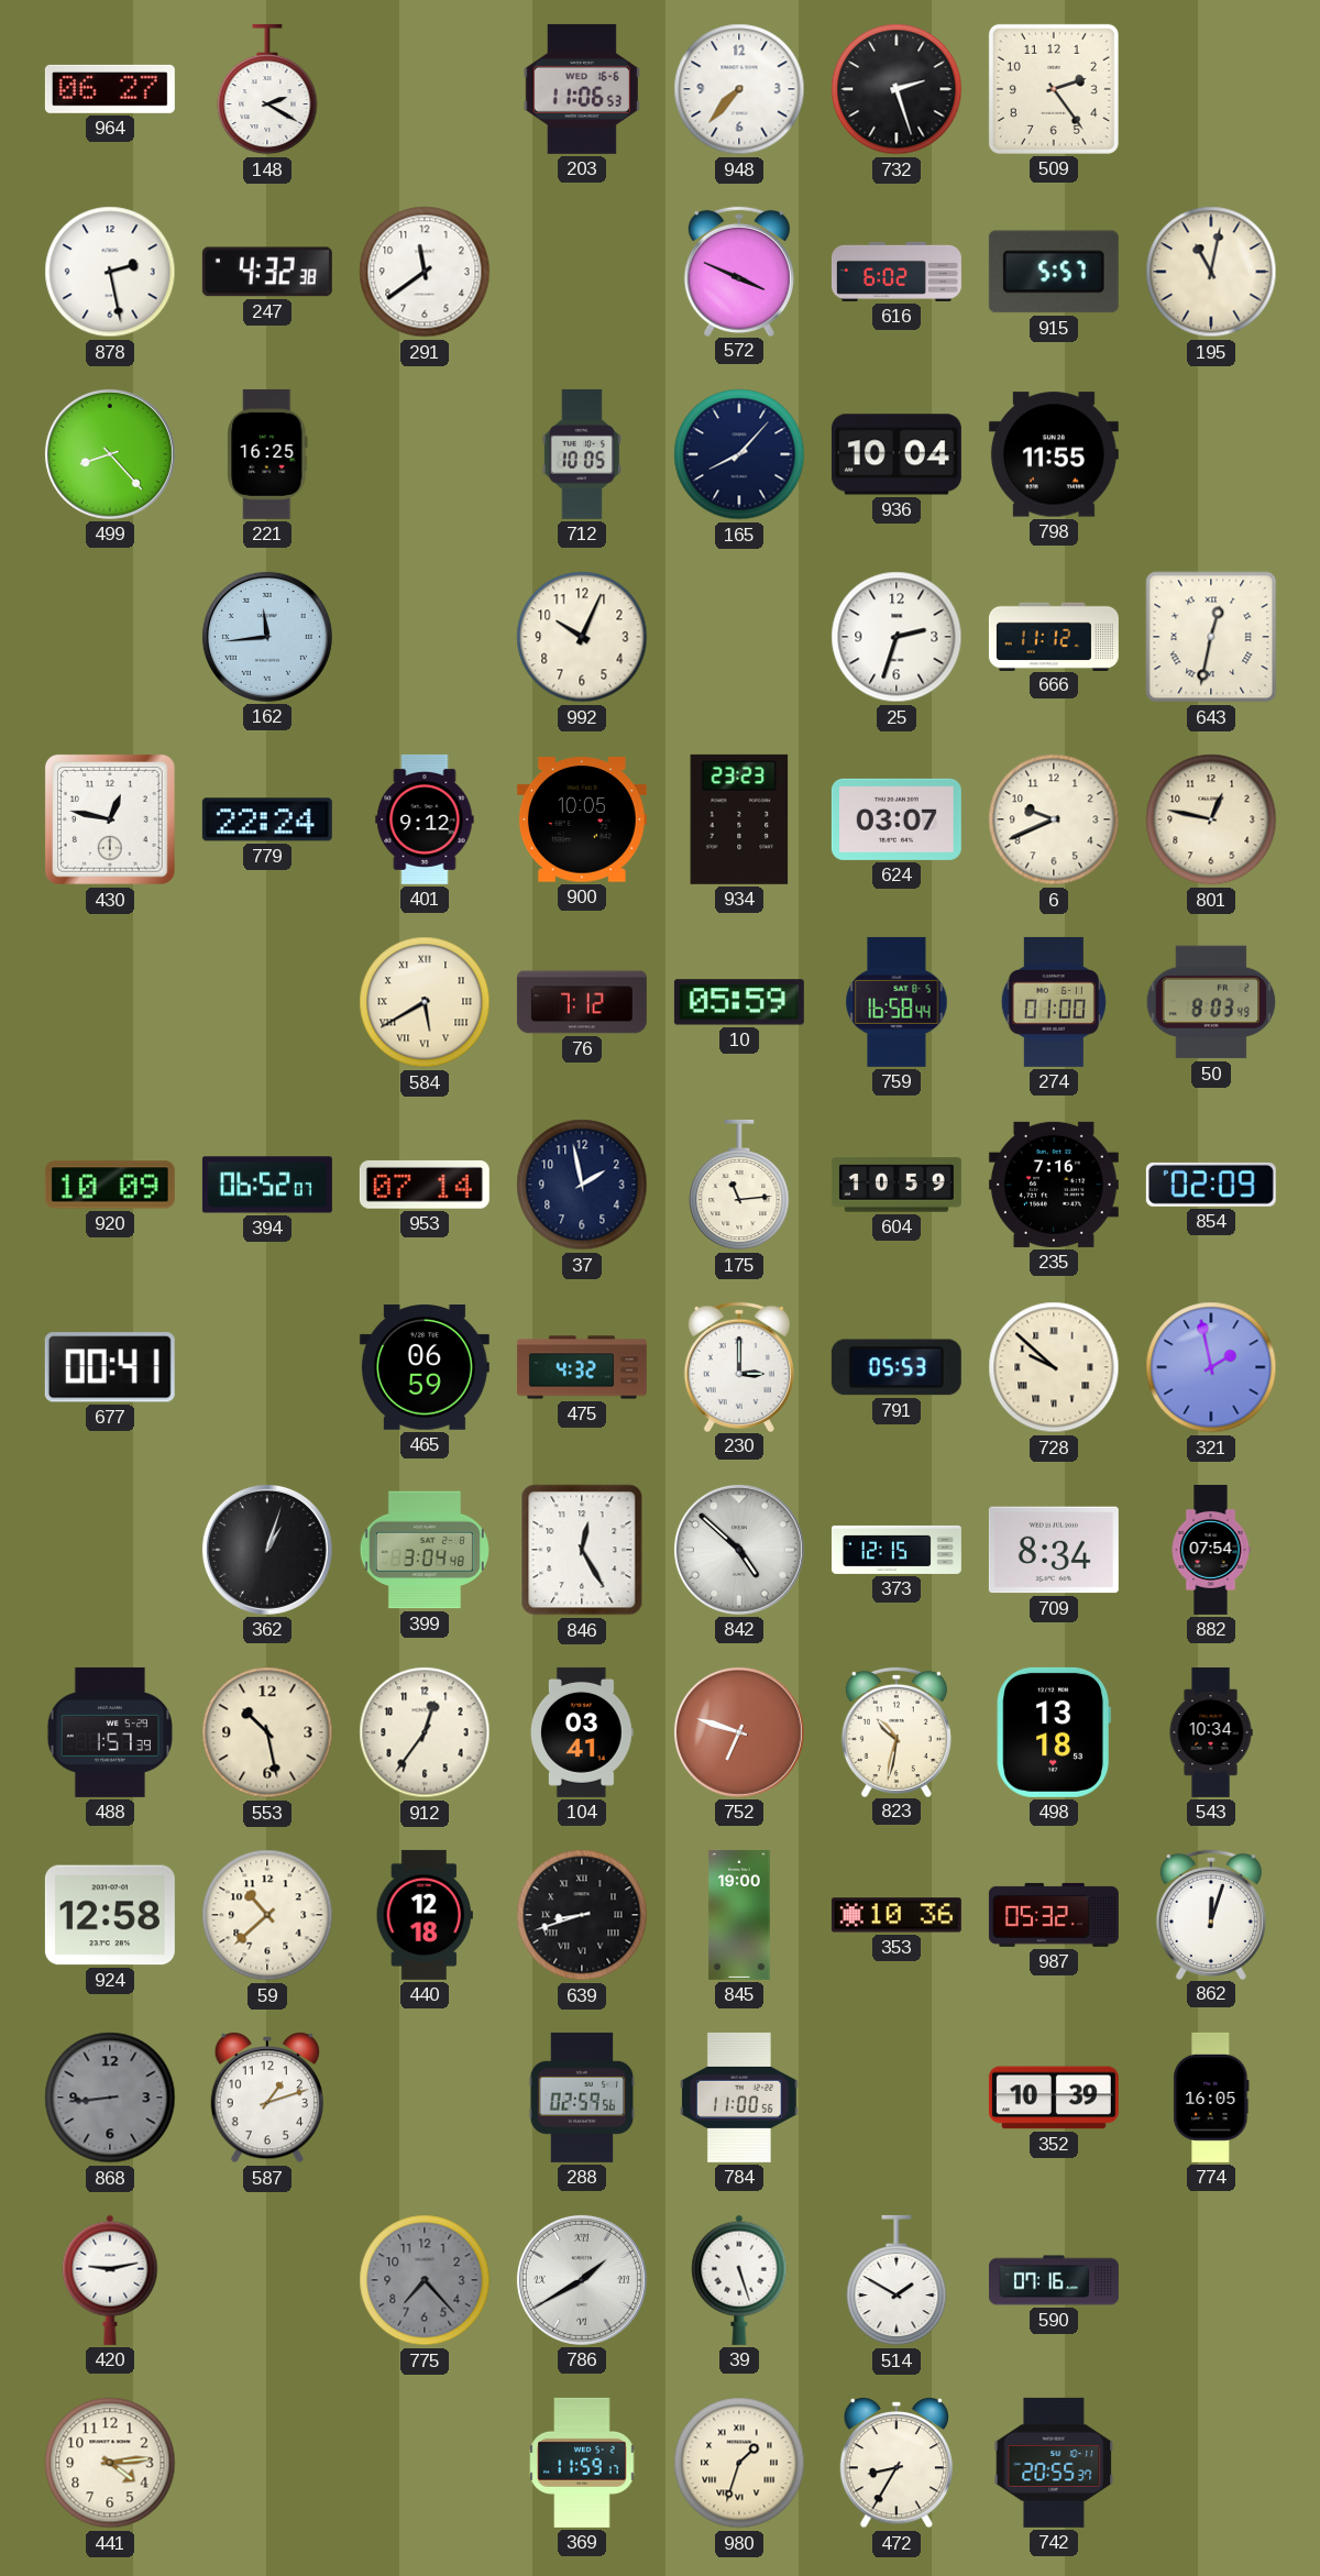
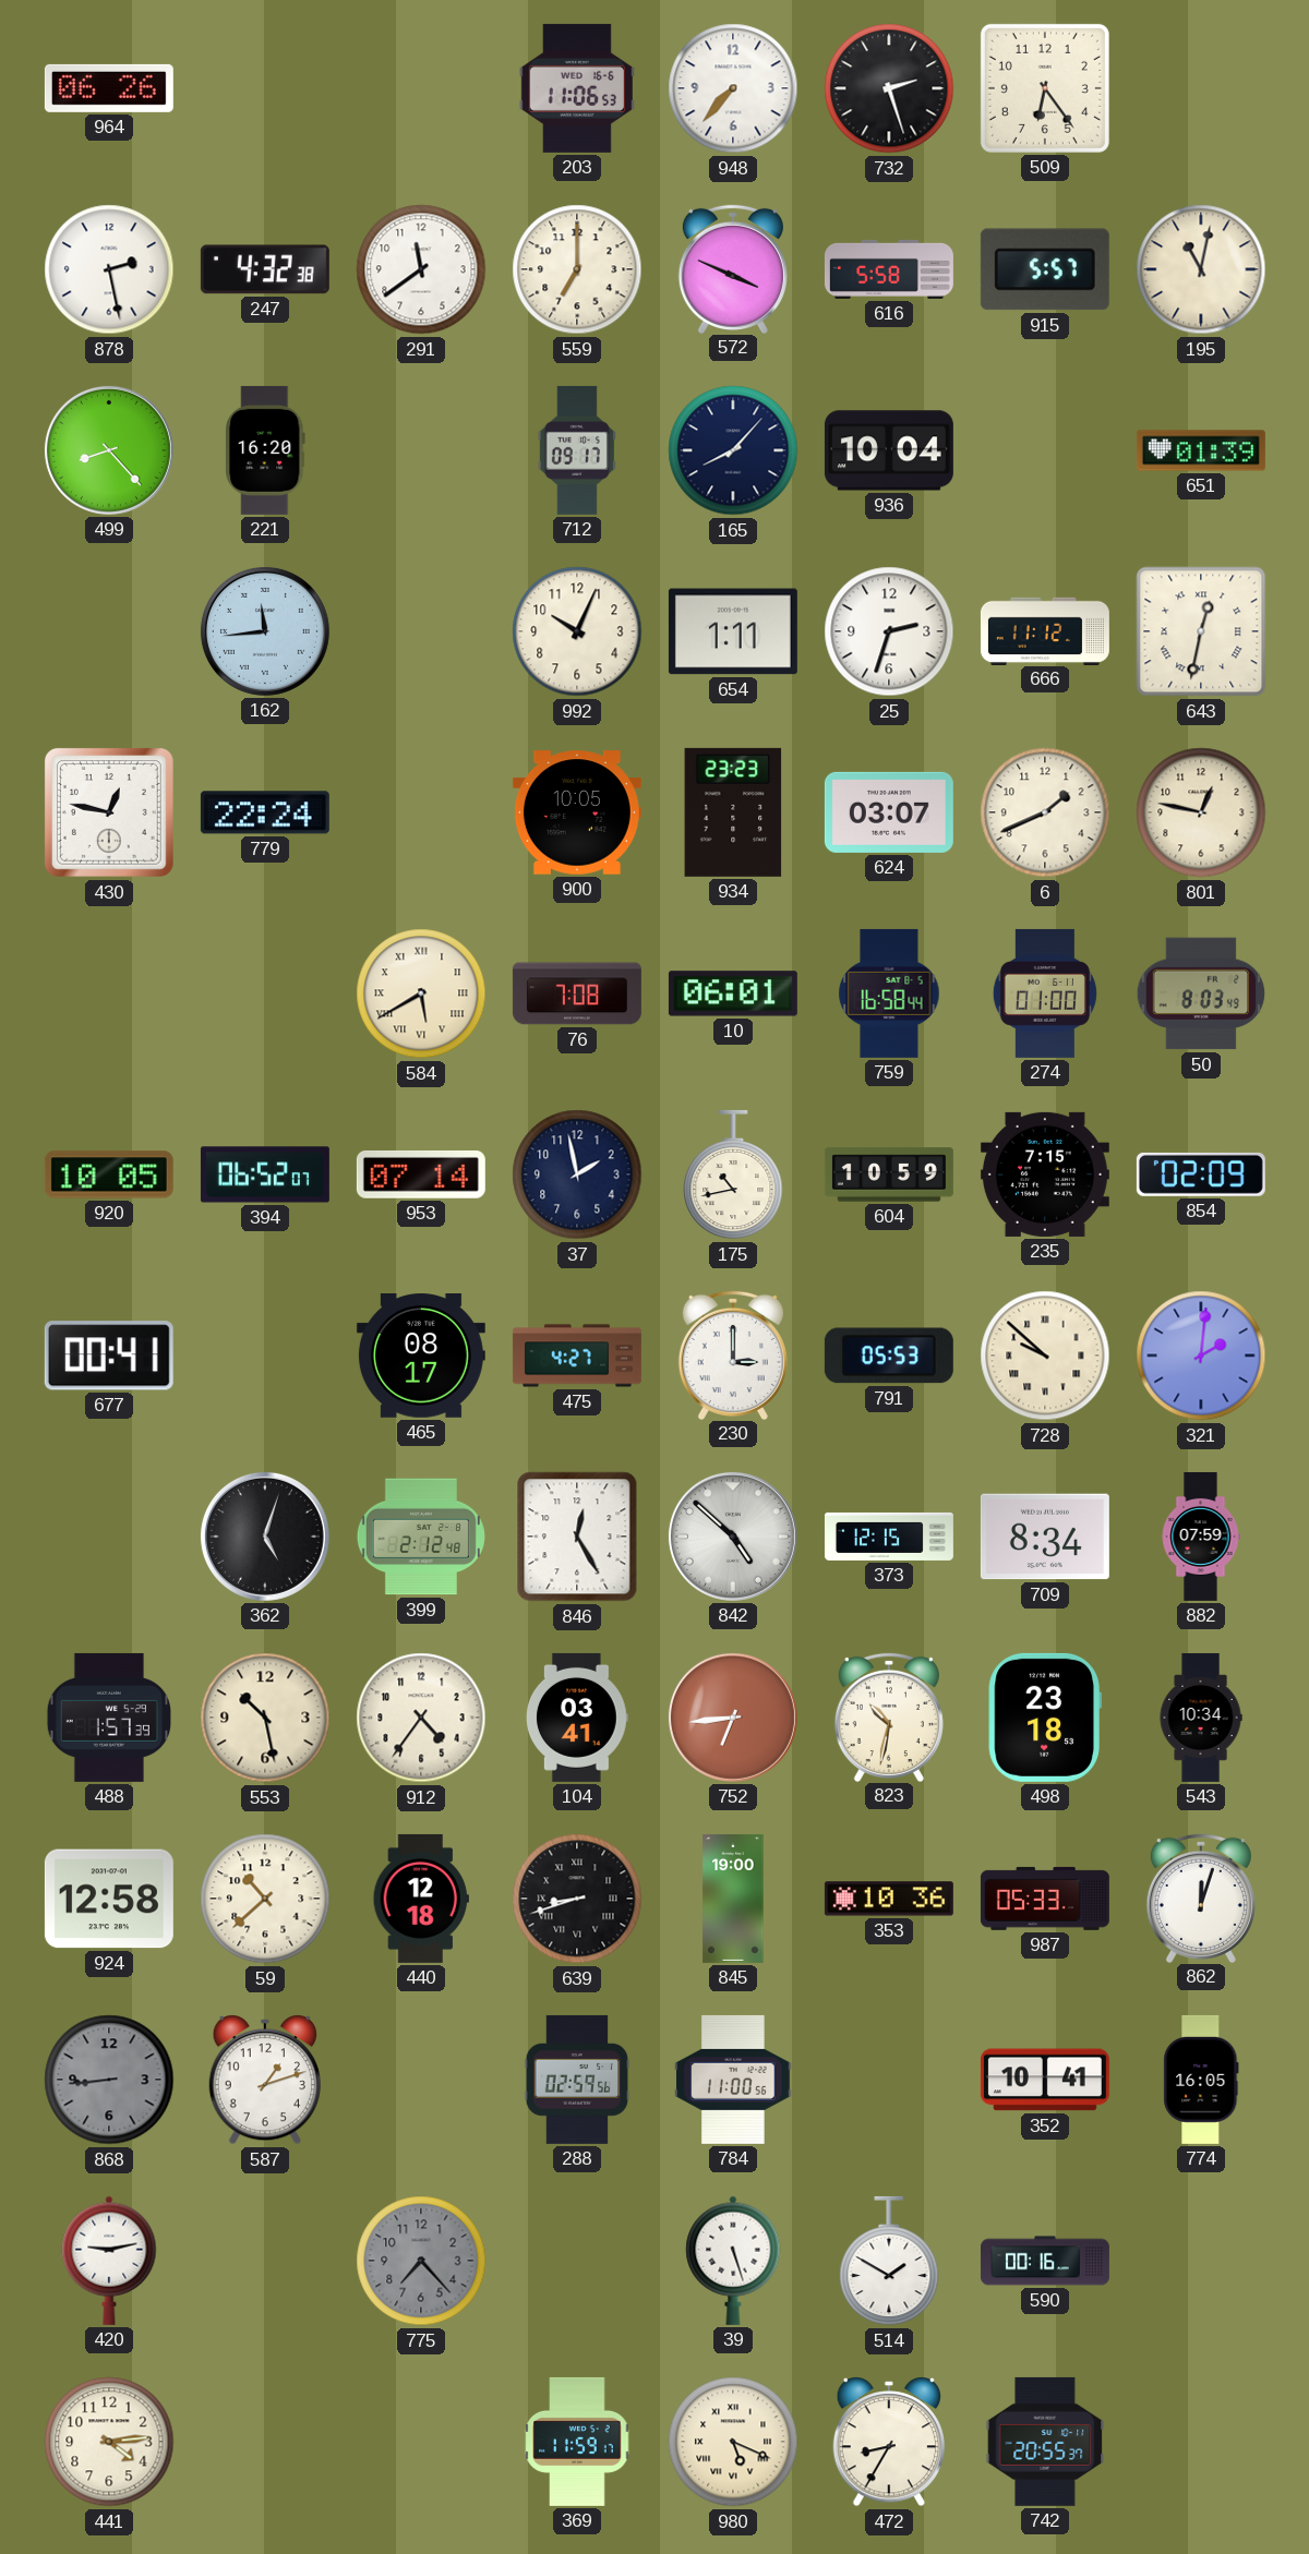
964: 06:27 -> 06:26 (109, 88)
148: 2:20 -> none (267, 89)
509: 2:24 -> 6:24 (1045, 88)
559: none -> 7:00 (577, 269)
616: 6:02 -> 5:58 (889, 269)
221: 16:25 -> 16:20 (265, 450)
712: 10:05 -> 09:17 (577, 450)
798: 11:55 -> none (1054, 454)
651: none -> 01:39 (1201, 450)
654: none -> 1:11 (733, 631)
401: 9:12 -> none (425, 819)
6: 9:41 -> 1:41 (1045, 812)
76: 7:12 -> 7:08 (577, 993)
10: 05:59 -> 06:01 (733, 993)
920: 10:09 -> 10:05 (109, 1174)
175: 11:14 -> 10:43 (733, 1174)
235: 7:16 -> 7:15 (1045, 1174)
465: 06:59 -> 08:17 (421, 1357)
475: 4:32 -> 4:27 (577, 1356)
321: 1:58 -> 2:01 (1201, 1356)
362: 1:03 -> 5:03 (265, 1537)
399: 3:04 -> 2:12 (421, 1537)
882: 07:54 -> 07:59 (1201, 1537)
912: 12:36 -> 4:36 (421, 1718)
752: 6:48 -> 6:44 (733, 1718)
498: 13:18 -> 23:18 (1045, 1718)
987: 05:32 -> 05:33 (1045, 1899)
352: 10:39 -> 10:41 (1045, 2080)
786: 1:40 -> none (582, 2280)
590: 07:16 -> 00:16 (1045, 2261)
980: 1:33 -> 5:19 (733, 2442)
